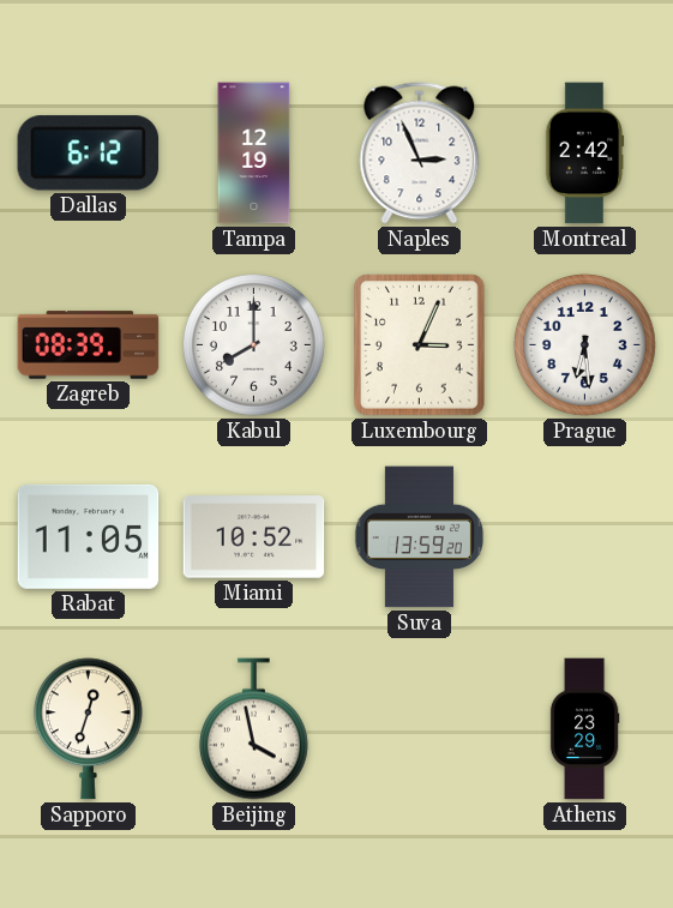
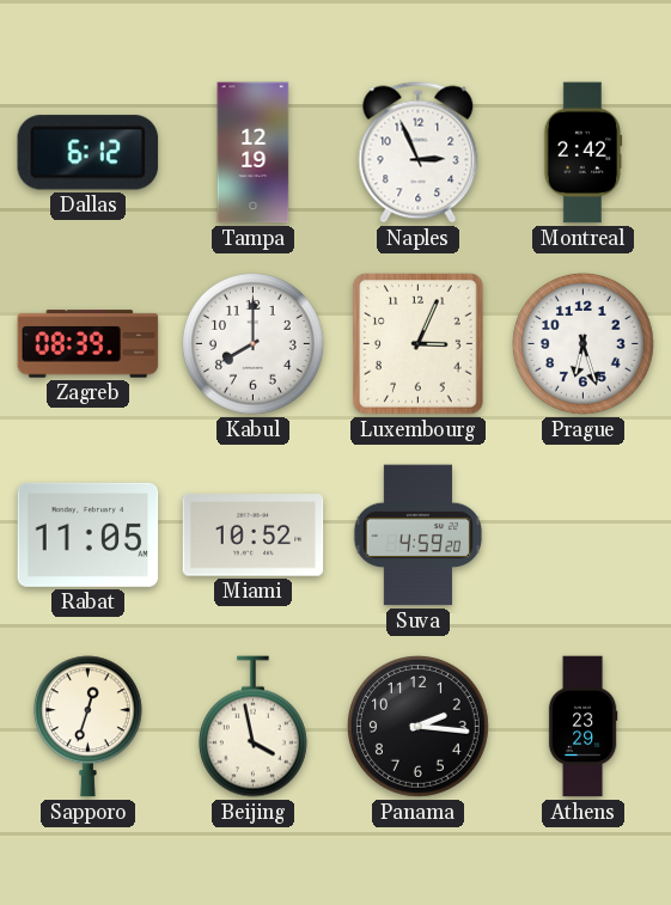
Prague: 6:29 -> 6:27 (584, 344)
Suva: 13:59 -> 4:59 (419, 536)
Panama: none -> 2:16 (419, 727)
